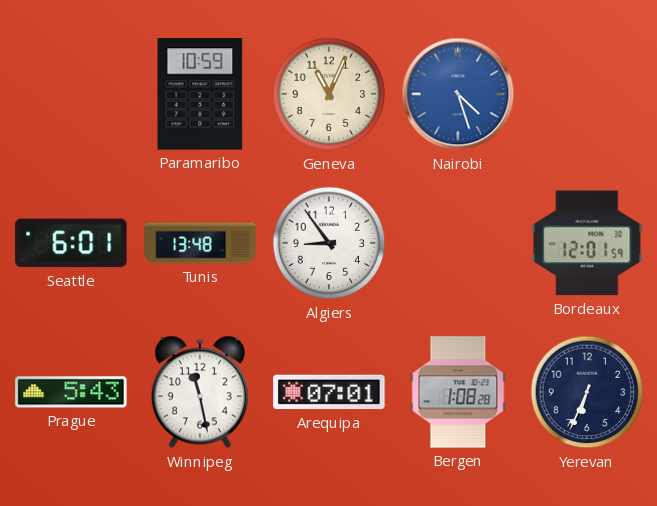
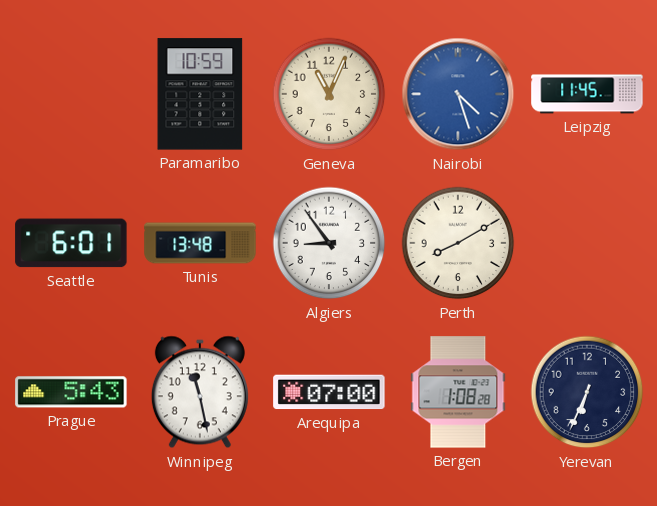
Leipzig: none -> 11:45 (587, 94)
Perth: none -> 8:10 (458, 243)
Bordeaux: 12:01 -> none (587, 243)
Arequipa: 07:01 -> 07:00 (329, 392)
